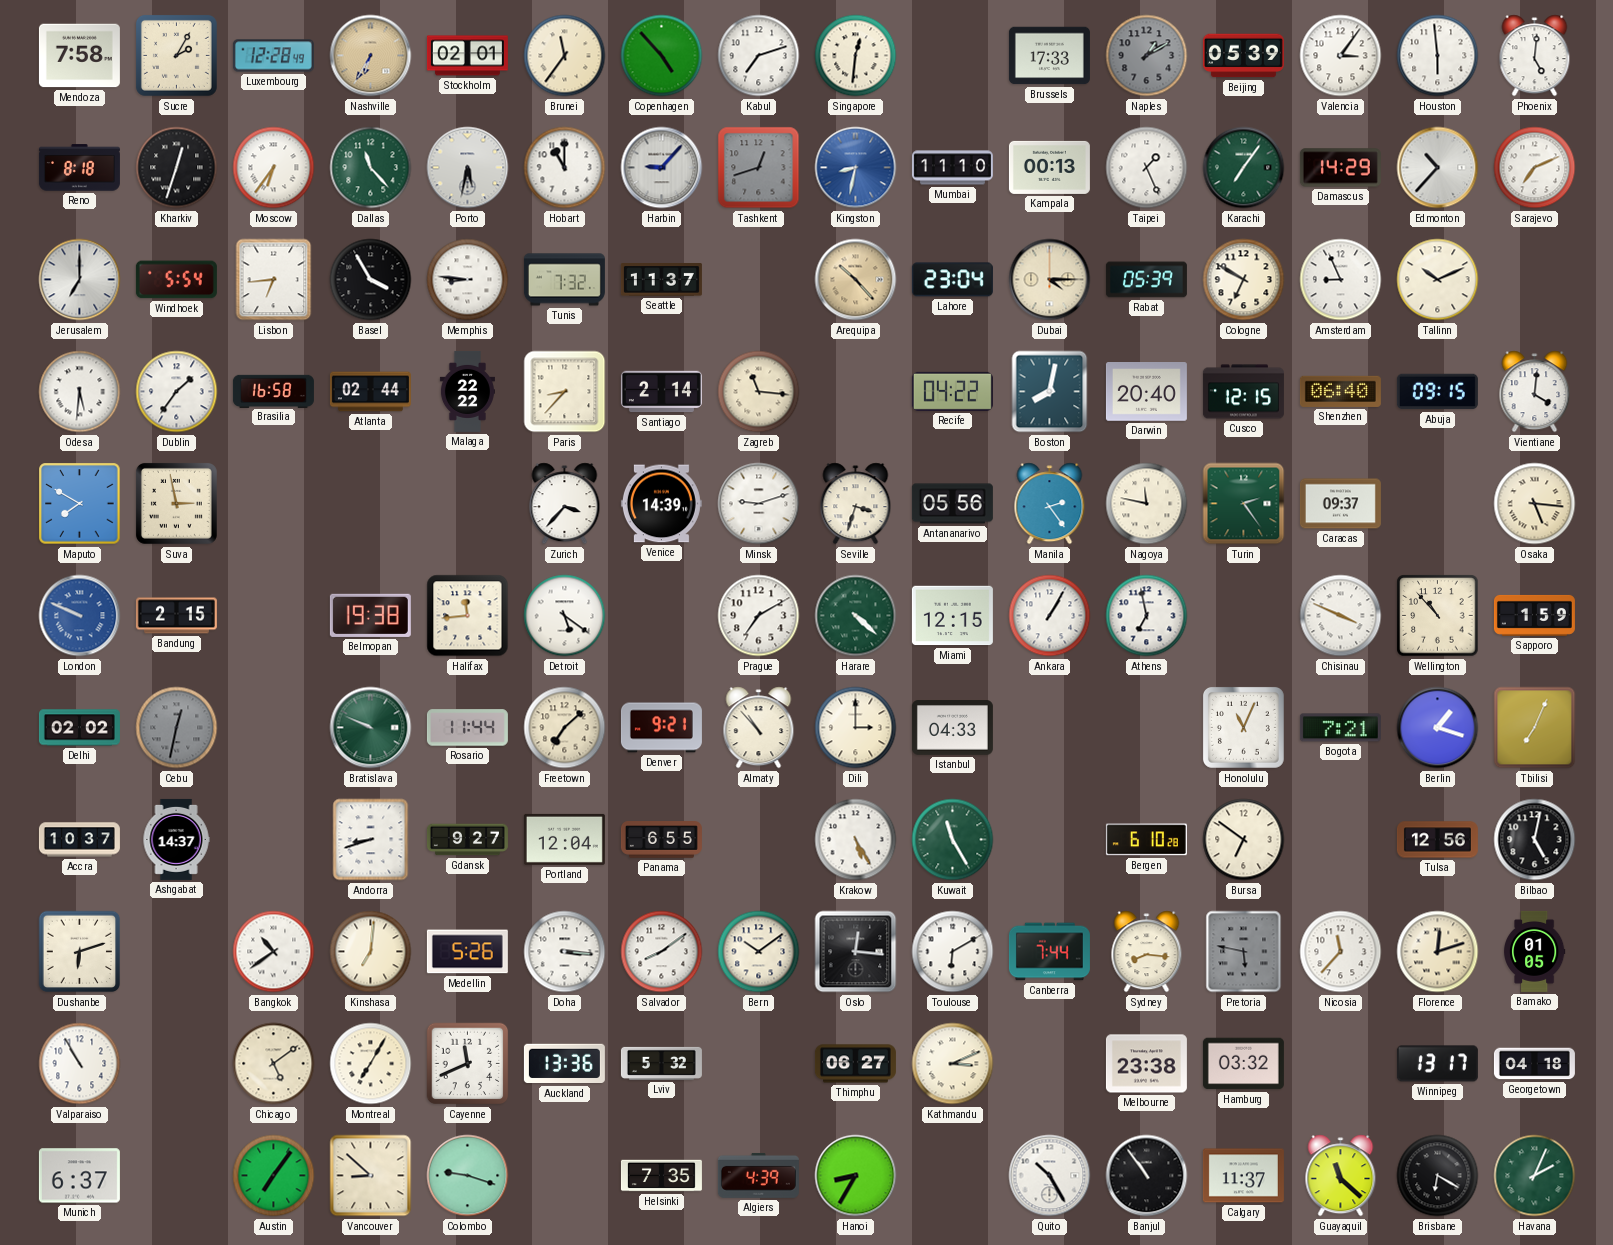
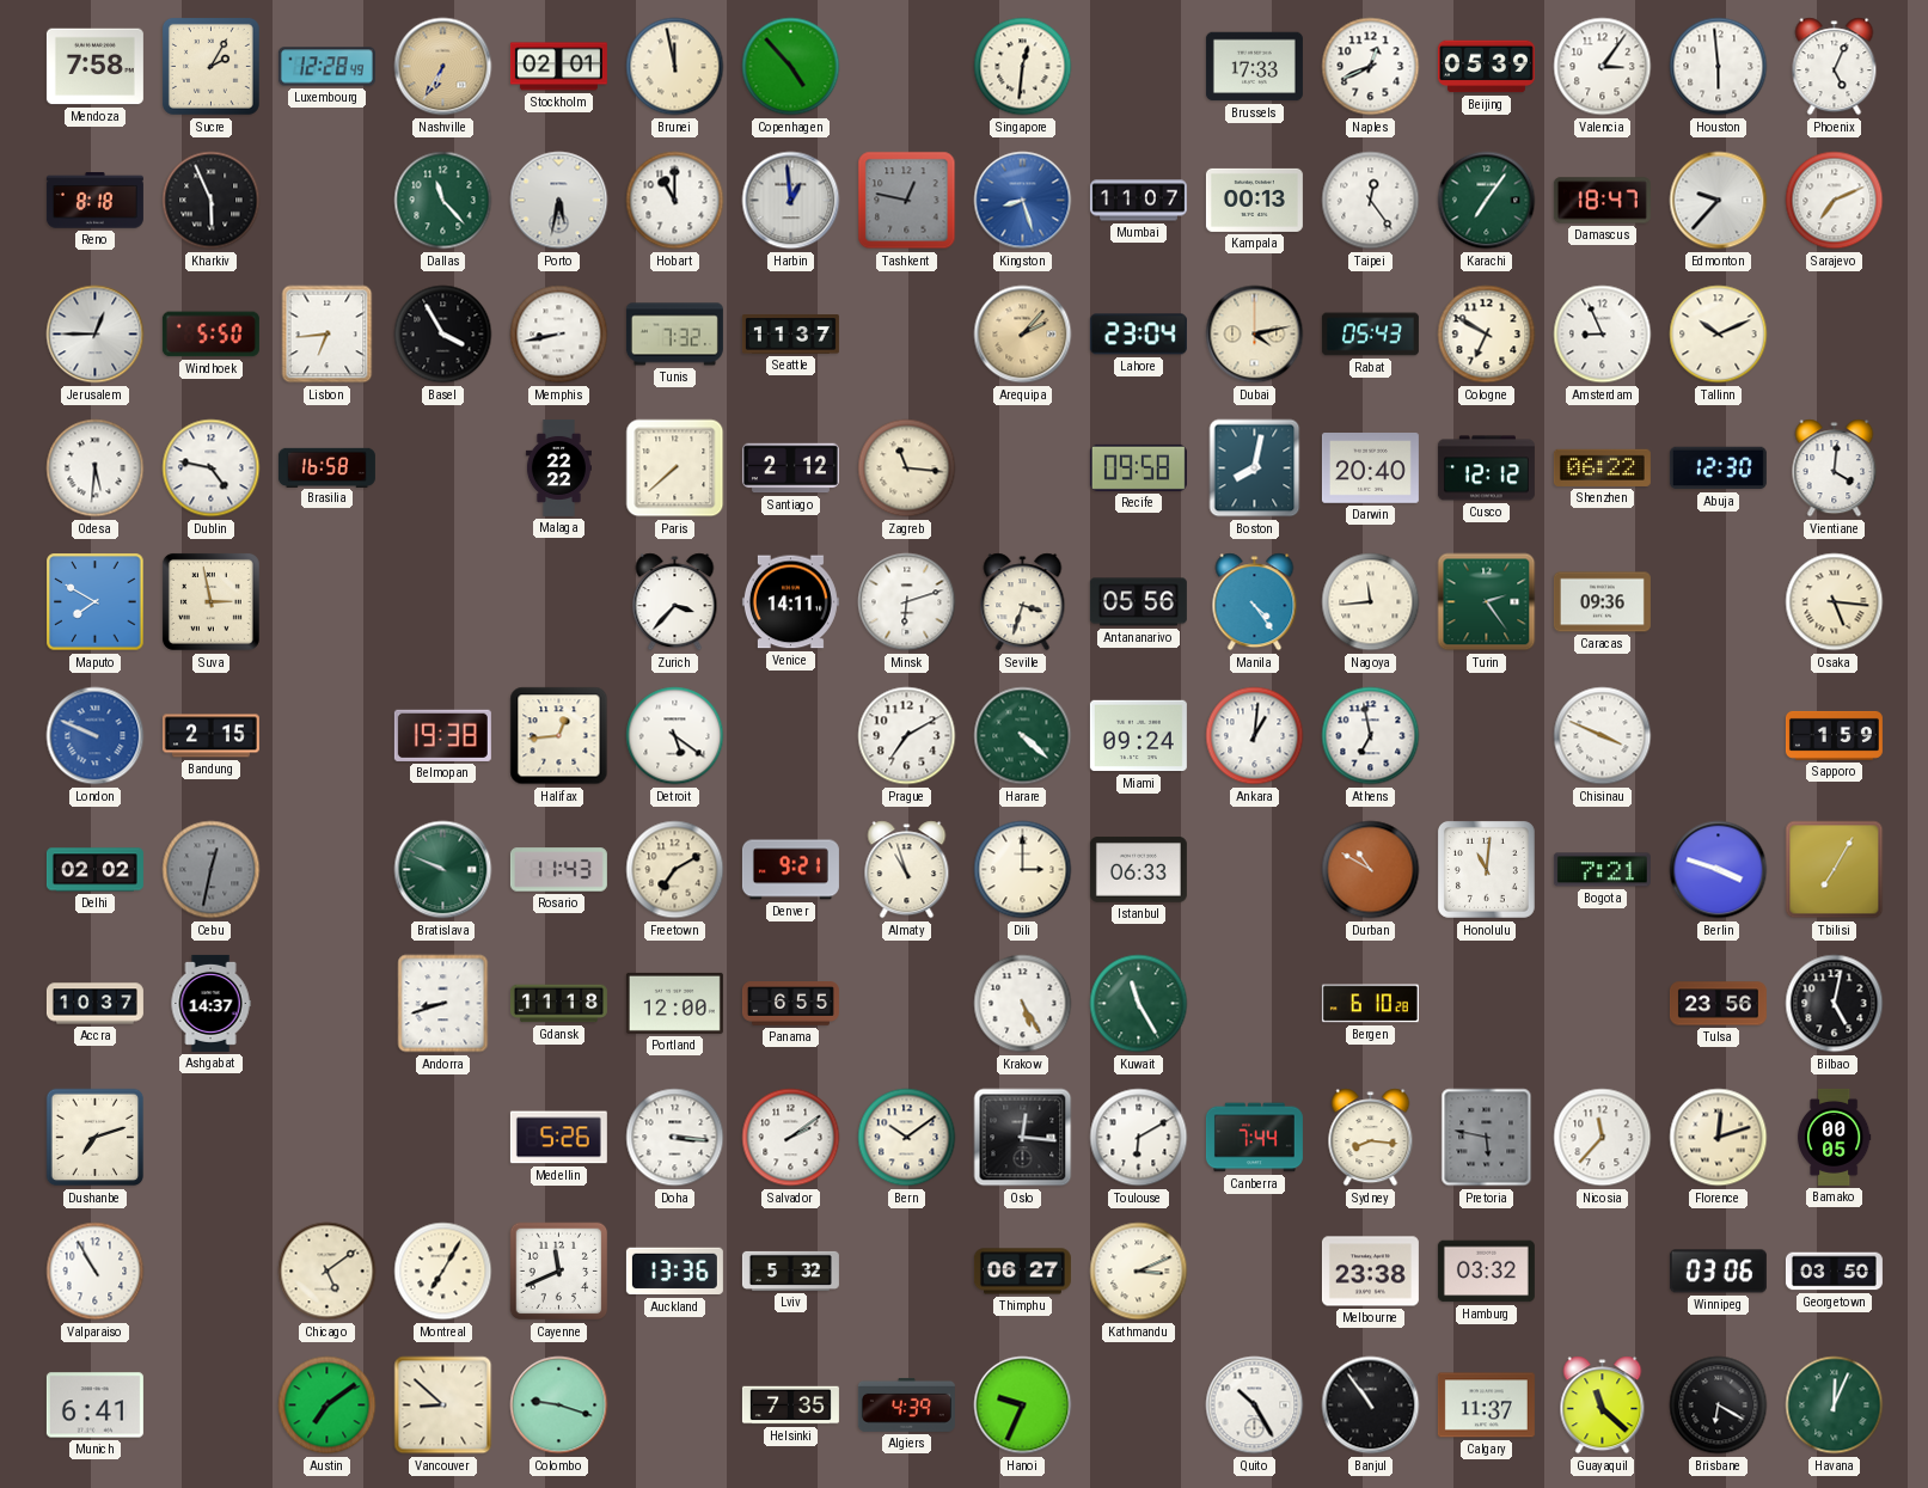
Brunei: 11:36 -> 11:58 (675, 67)
Kabul: 7:12 -> none (759, 56)
Naples: 1:10 -> 12:41 (1371, 67)
Naples dial: grey -> white (1371, 67)
Phoenix: 5:01 -> 5:04 (1835, 67)
Kharkiv: 12:33 -> 5:56 (212, 201)
Moscow: 6:36 -> none (274, 168)
Harbin: 9:07 -> 12:59 (791, 201)
Tashkent: 12:42 -> 12:47 (907, 201)
Kingston: 8:32 -> 8:27 (1023, 201)
Mumbai: 11:10 -> 11:07 (1138, 201)
Taipei: 1:26 -> 12:24 (1371, 201)
Damascus: 14:29 -> 18:47 (1602, 201)
Edmonton: 10:37 -> 9:37 (1719, 201)
Jerusalem: 7:00 -> 12:45 (96, 335)
Windhoek: 5:54 -> 5:50 (210, 335)
Memphis: 8:46 -> 8:43 (559, 335)
Arequipa: 10:23 -> 2:07 (1023, 335)
Dubai: 4:15 -> 4:13 (1255, 335)
Rabat: 05:39 -> 05:43 (1370, 335)
Dublin: 1:36 -> 4:47 (212, 469)
Atlanta: 02:44 -> none (370, 392)
Paris: 8:37 -> 7:38 (675, 469)
Santiago: 2:14 -> 2:12 (790, 469)
Recife: 04:22 -> 09:58 (1138, 467)
Cusco: 12:15 -> 12:12 (1486, 469)
Shenzhen: 06:40 -> 06:22 (1602, 467)
Abuja: 09:15 -> 12:30 (1718, 469)
Venice: 14:39 -> 14:11 (790, 602)
Minsk: 9:12 -> 6:12 (907, 602)
Manila: 2:24 -> 4:24 (1255, 602)
Nagoya: 11:47 -> 11:44 (1371, 602)
Caracas: 09:37 -> 09:36 (1602, 602)
Halifax: 11:44 -> 12:44 (559, 736)
Miami: 12:15 -> 09:24 (1138, 736)
Ankara: 1:05 -> 1:01 (1255, 736)
Wellington: 10:53 -> none (1438, 616)
Rosario: 11:44 -> 11:43 (558, 870)
Freetown: 7:08 -> 7:10 (675, 870)
Almaty: 10:53 -> 10:57 (907, 870)
Istanbul: 04:33 -> 06:33 (1138, 870)
Durban: none -> 10:50 (1371, 870)
Honolulu: 11:04 -> 11:01 (1486, 869)
Berlin: 1:18 -> 3:48 (1719, 870)
Tbilisi: 7:04 -> 7:05 (1835, 870)
Gdansk: 9:27 -> 11:18 (558, 1004)
Portland: 12:04 -> 12:00 (674, 1003)
Bursa: 6:51 -> none (1244, 840)
Tulsa: 12:56 -> 23:56 (1718, 1004)
Dushanbe: 6:12 -> 7:12 (96, 1138)
Bangkok: 10:39 -> none (274, 952)
Kinshasa: 7:01 -> none (371, 952)
Salvador: 8:09 -> 2:09 (791, 1138)
Bamako: 01:05 -> 00:05 (1834, 1137)
Winnipeg: 13:17 -> 03:06 (1718, 1272)
Georgetown: 04:18 -> 03:50 (1834, 1272)
Munich: 6:37 -> 6:41 (94, 1406)
Austin: 7:06 -> 7:09 (328, 1406)
Hanoi: 8:35 -> 9:34 (1023, 1406)
Havana: 2:04 -> 12:04 (1835, 1406)
